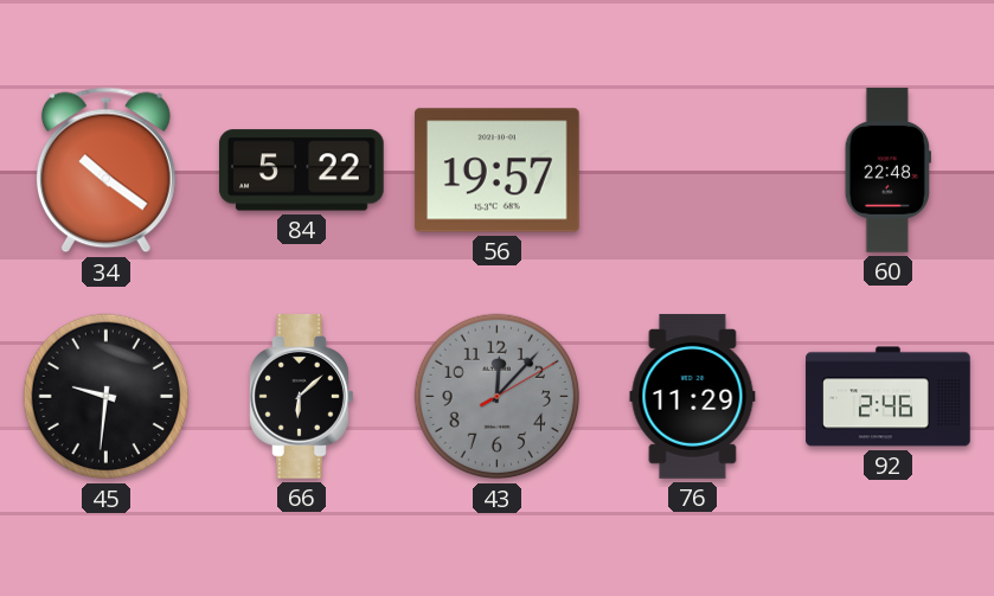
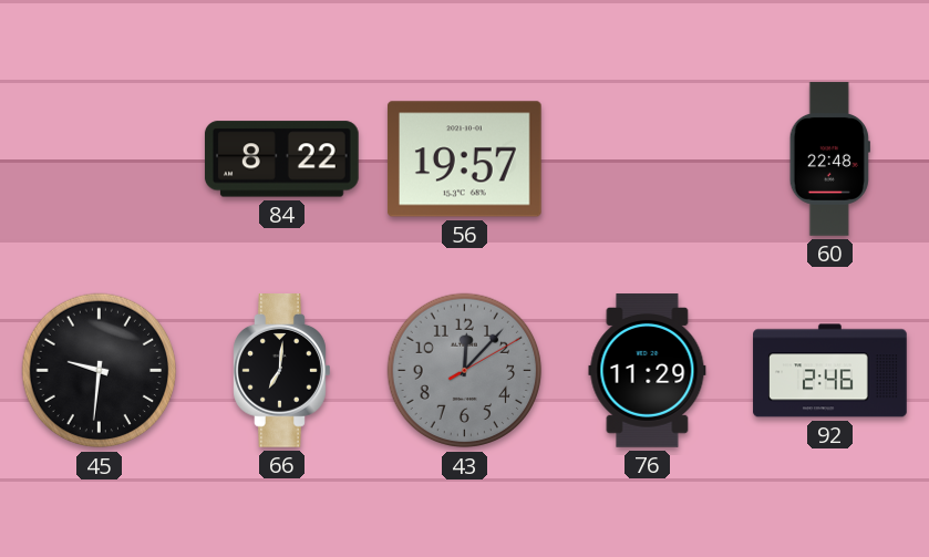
34: 10:21 -> none (105, 171)
84: 5:22 -> 8:22 (281, 159)
66: 6:08 -> 7:01 (282, 371)
